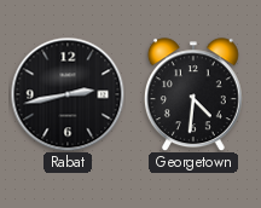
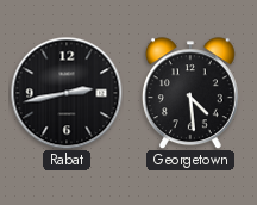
Georgetown: 4:31 -> 4:29 (190, 93)
